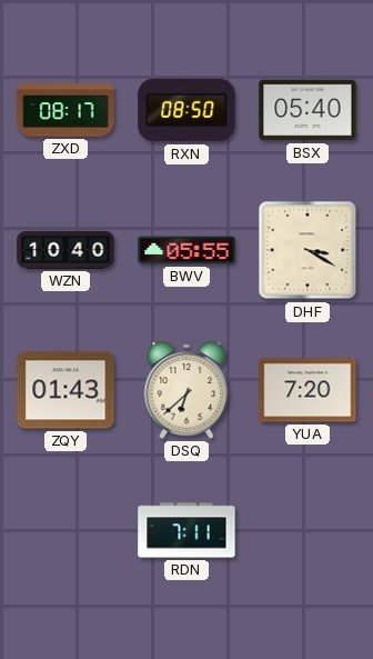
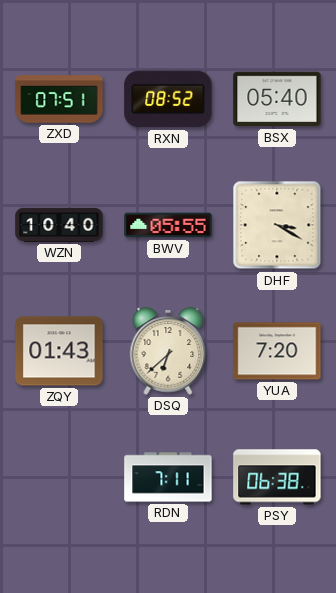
ZXD: 08:17 -> 07:51 (59, 99)
RXN: 08:50 -> 08:52 (168, 99)
PSY: none -> 06:38 (277, 477)
